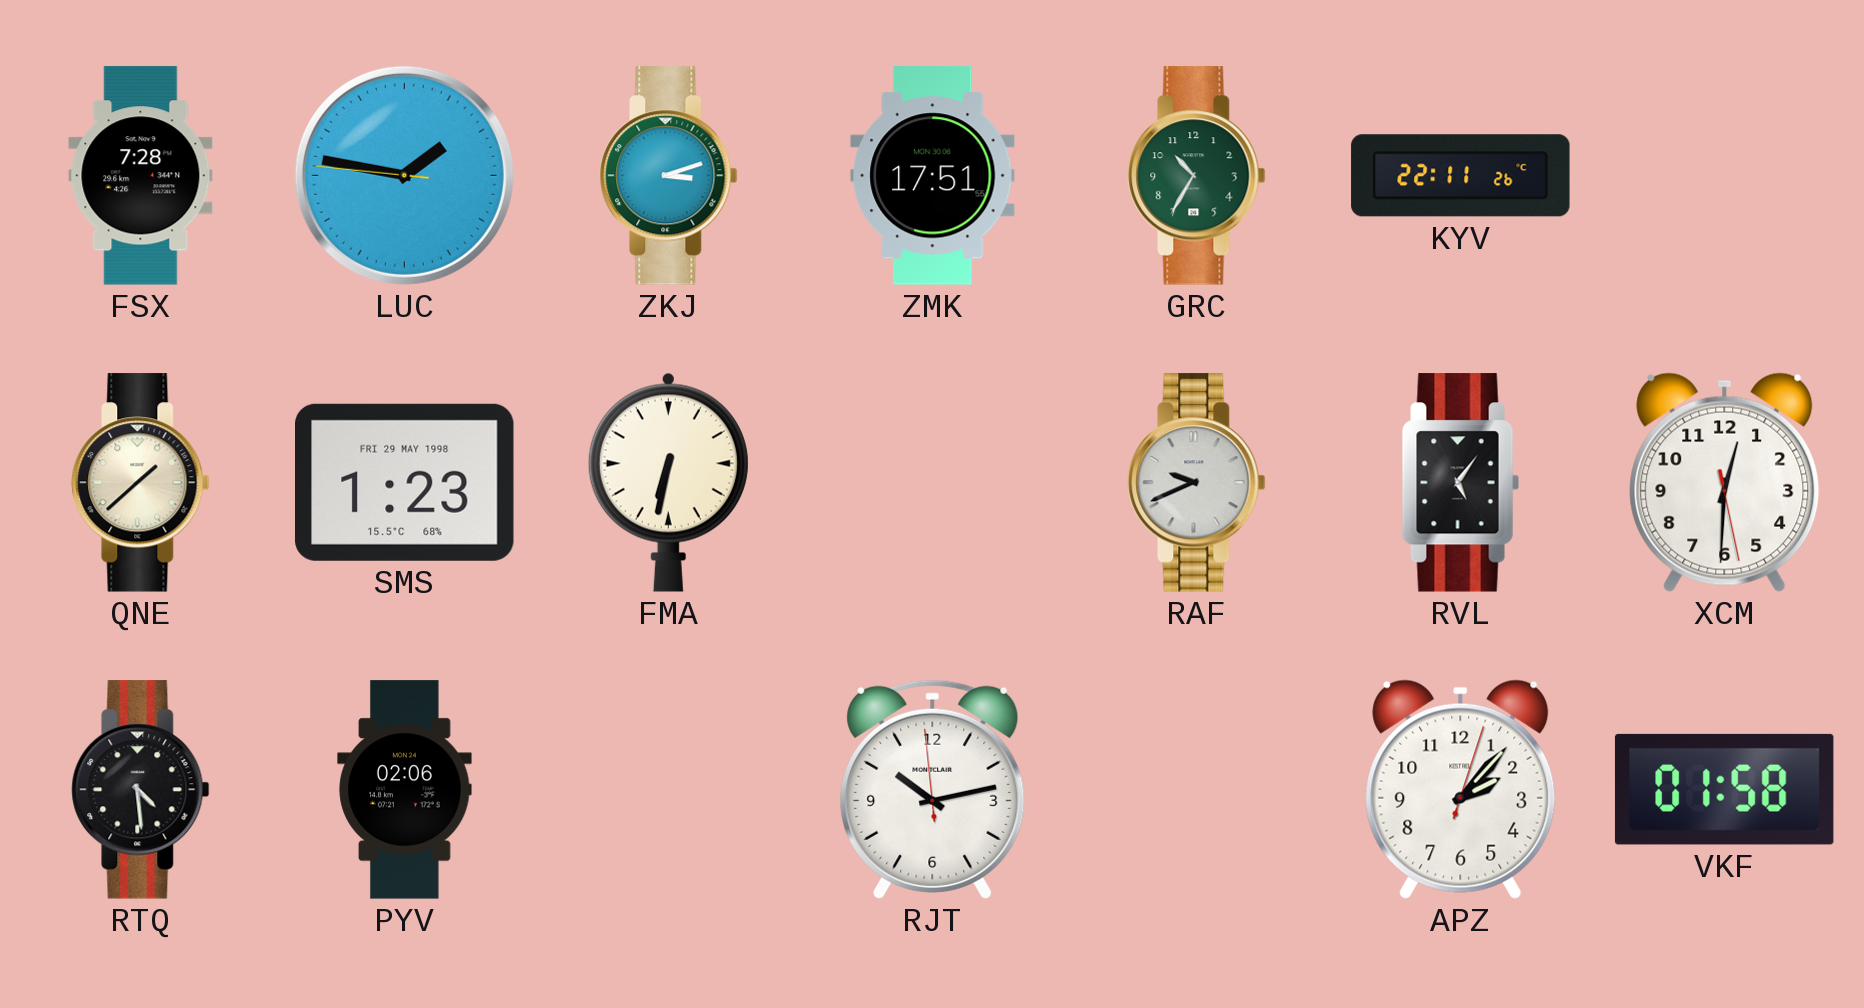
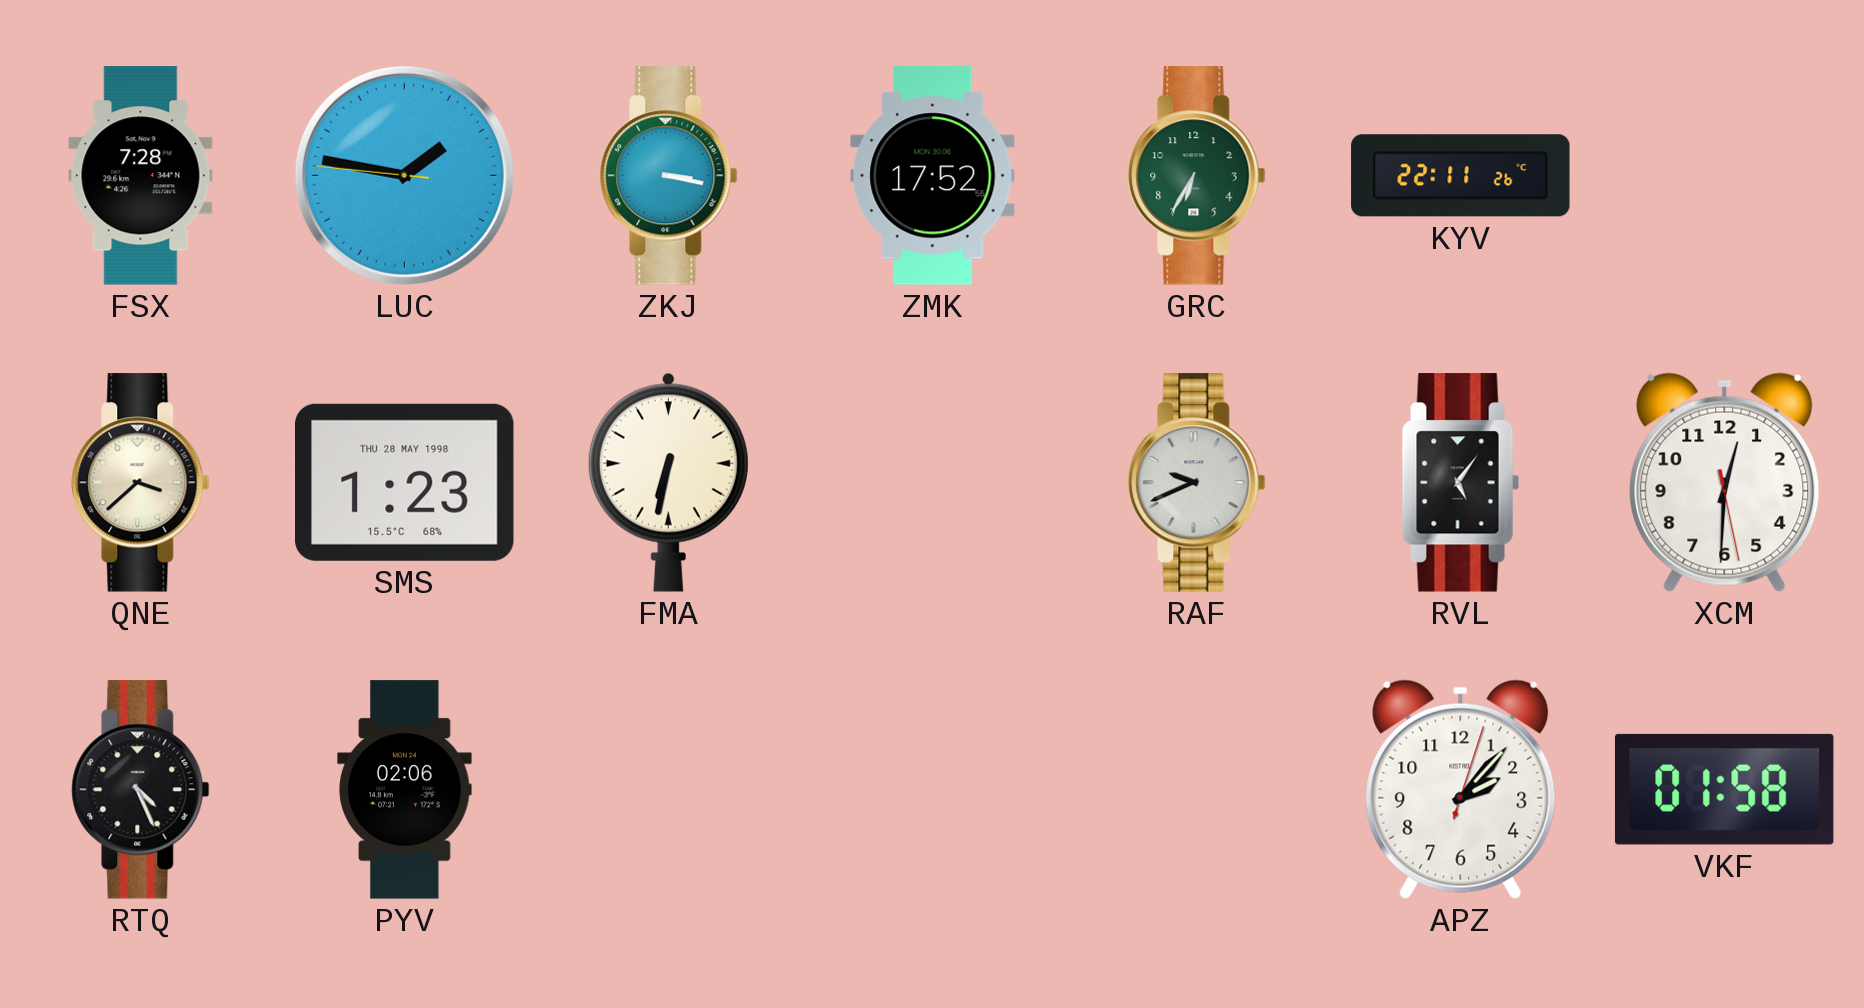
ZKJ: 3:12 -> 3:17 (669, 176)
ZMK: 17:51 -> 17:52 (933, 176)
GRC: 10:35 -> 6:35 (1197, 176)
QNE: 1:38 -> 3:38 (141, 483)
SMS date: FRI 29 MAY 1998 -> THU 28 MAY 1998 (405, 482)
RTQ: 4:29 -> 4:26 (141, 790)
RJT: 10:12 -> none (933, 789)
